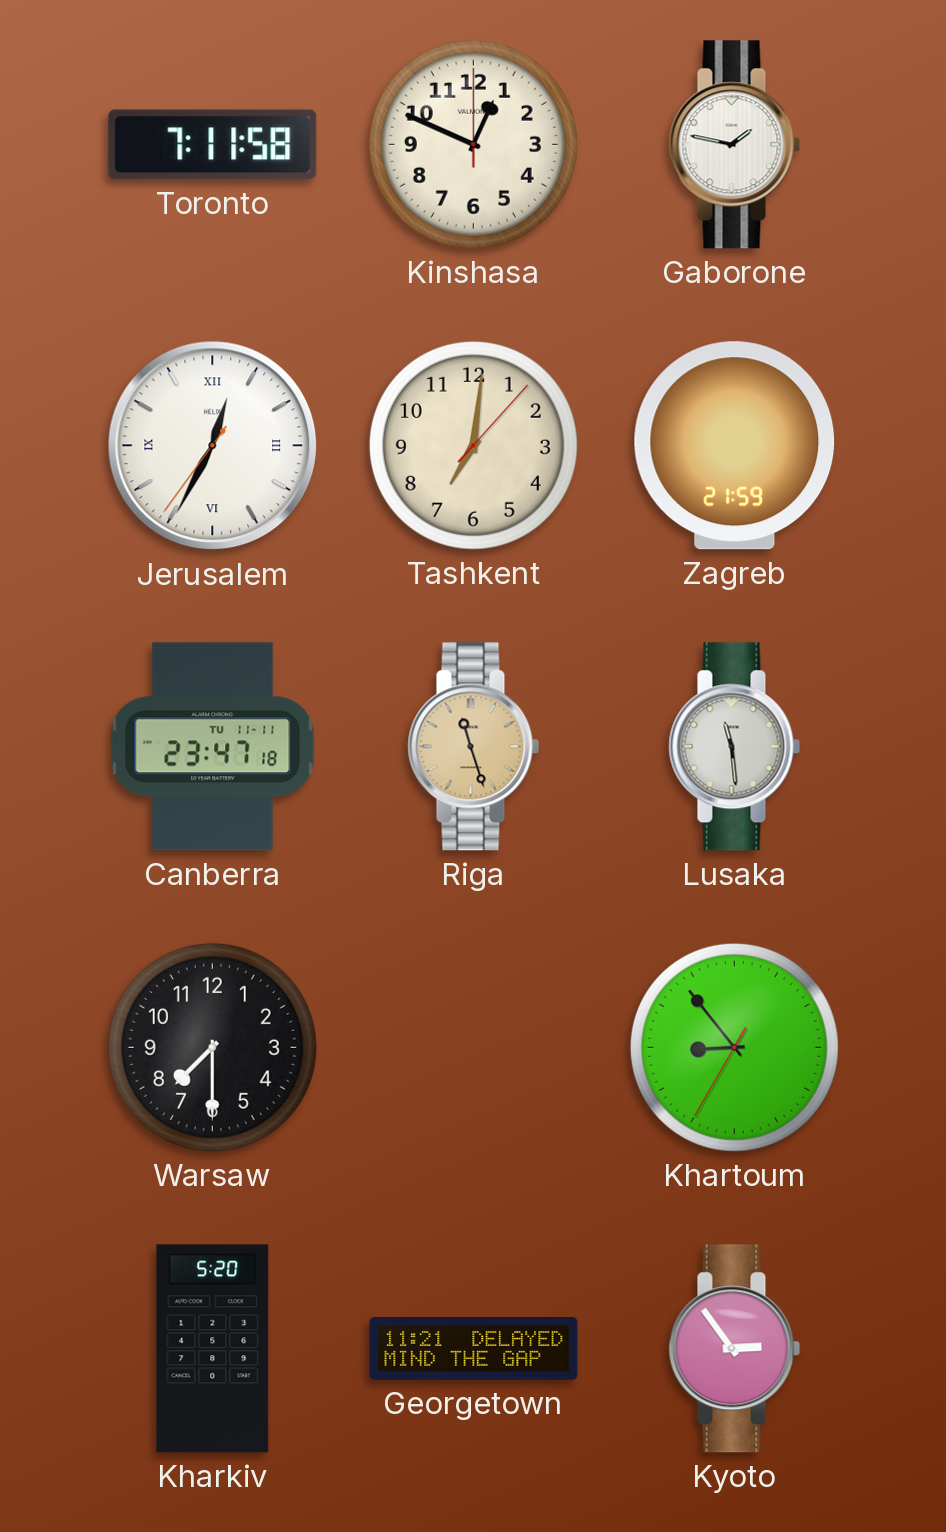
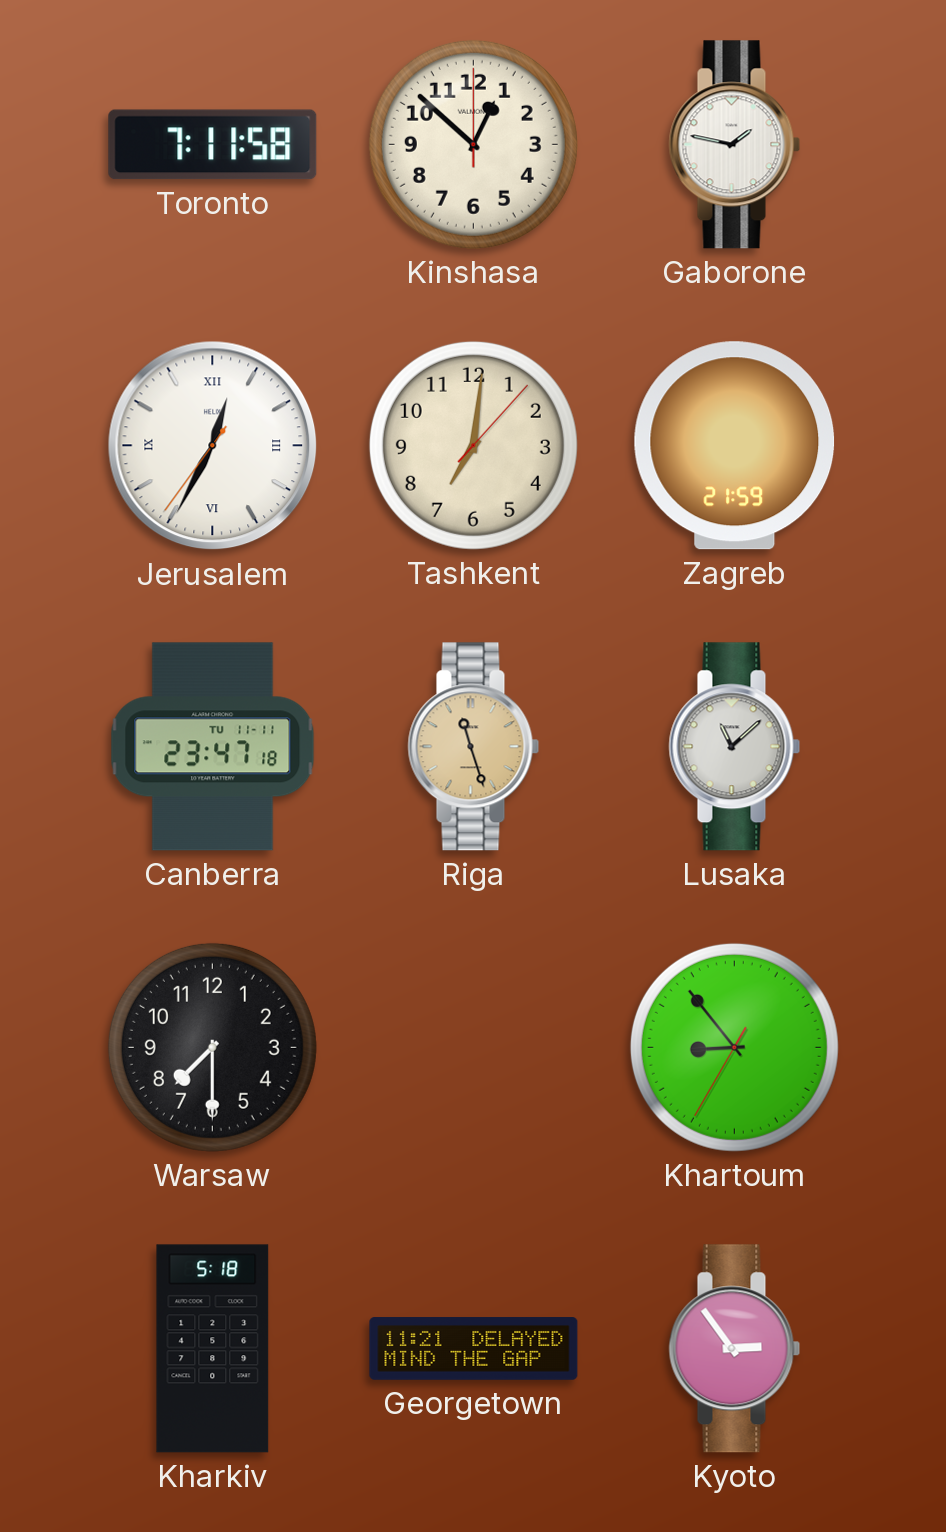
Kinshasa: 12:49 -> 12:52 (473, 144)
Lusaka: 11:29 -> 11:08 (735, 747)
Kharkiv: 5:20 -> 5:18 (213, 1349)
